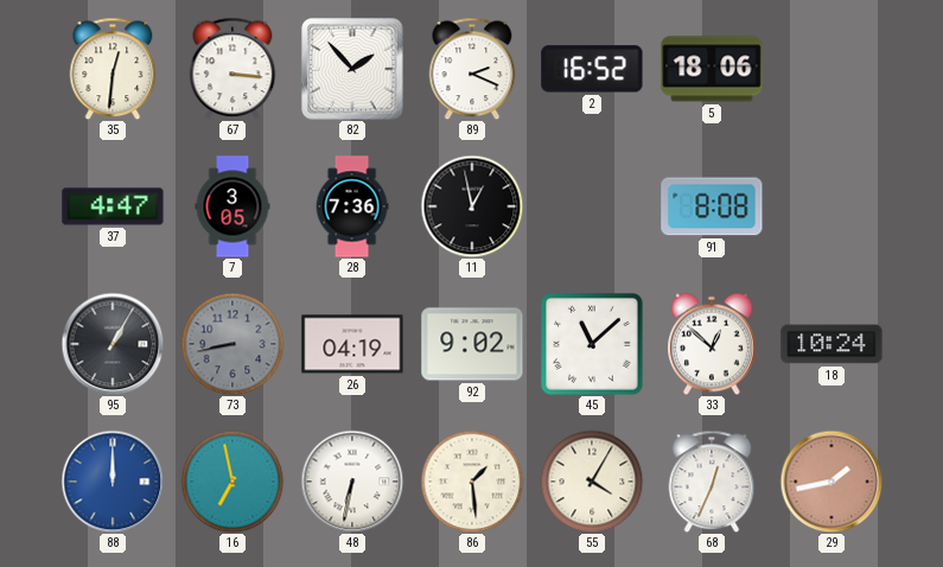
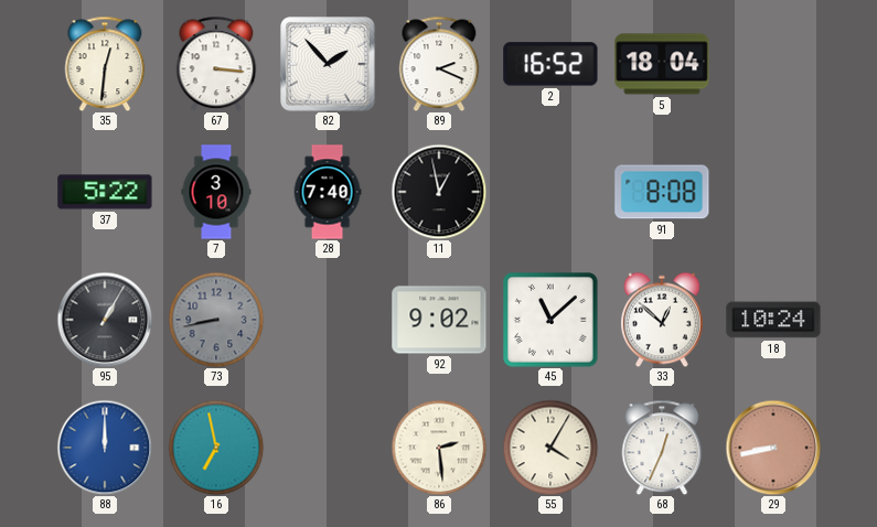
5: 18:06 -> 18:04 (662, 64)
37: 4:47 -> 5:22 (105, 192)
7: 3:05 -> 3:10 (216, 192)
28: 7:36 -> 7:40 (328, 192)
26: 04:19 -> none (352, 344)
48: 6:32 -> none (352, 482)
86: 1:29 -> 2:29 (439, 448)
29: 1:43 -> 8:43 (773, 448)
